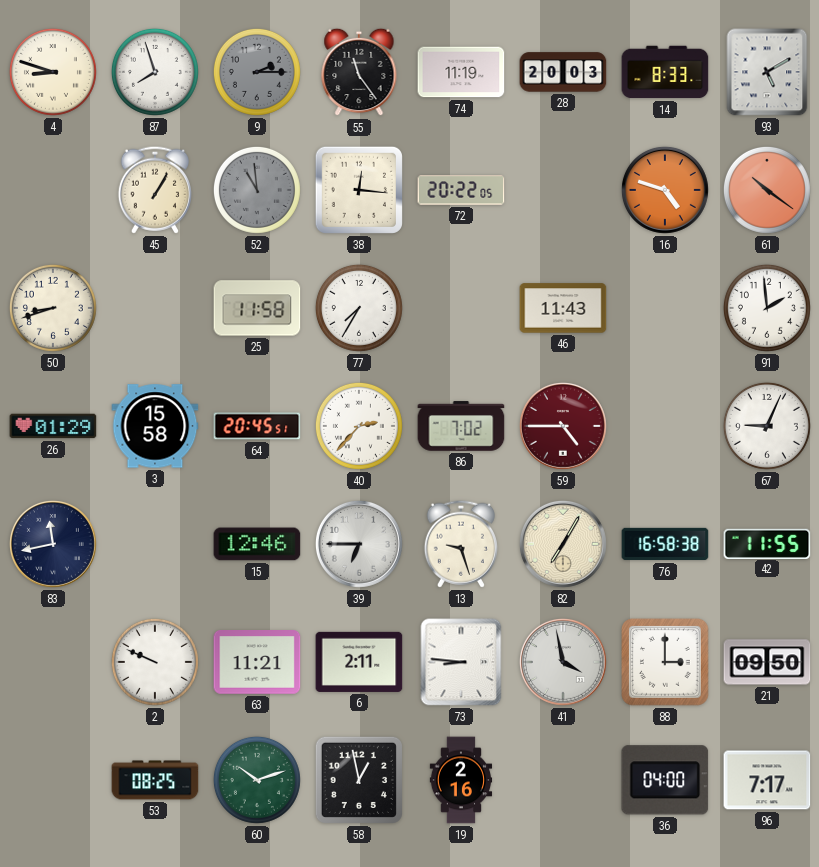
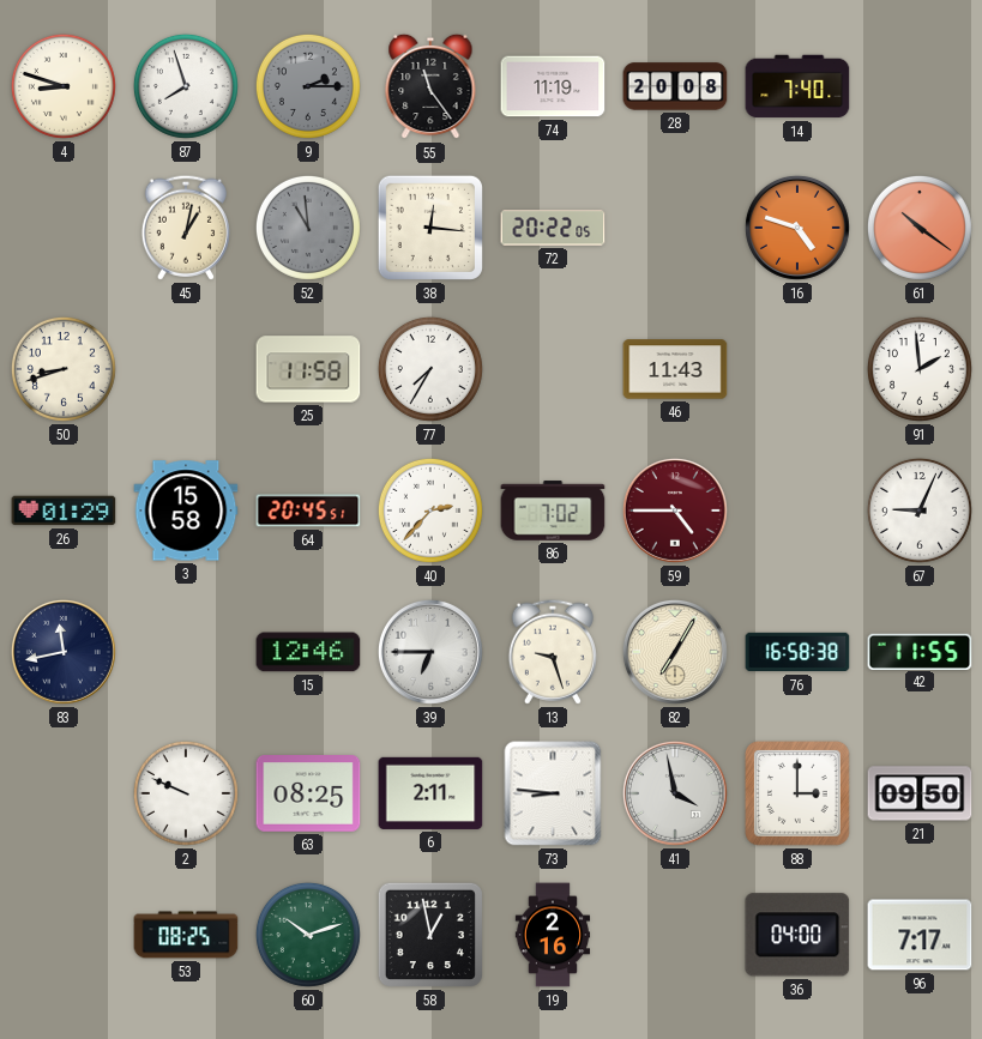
28: 20:03 -> 20:08 (675, 86)
14: 8:33 -> 7:40 (797, 86)
93: 5:10 -> none (767, 72)
45: 1:05 -> 1:02 (186, 228)
63: 11:21 -> 08:25 (308, 793)
